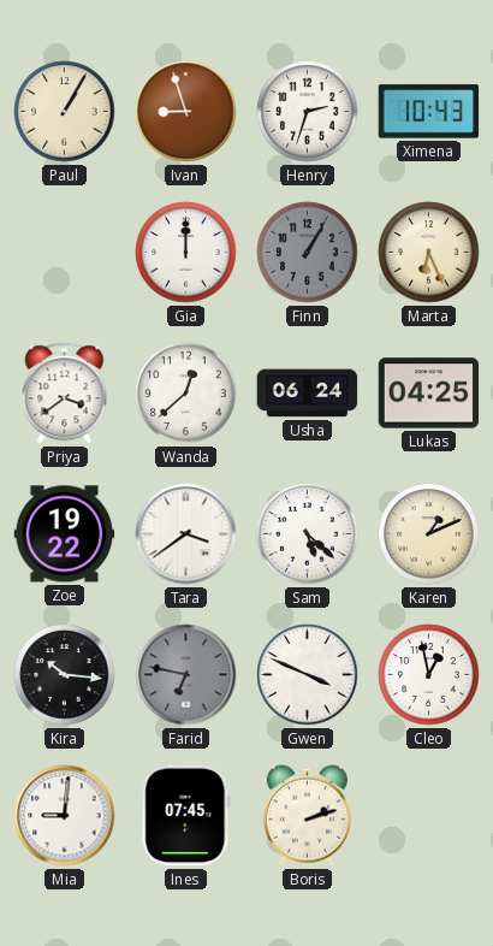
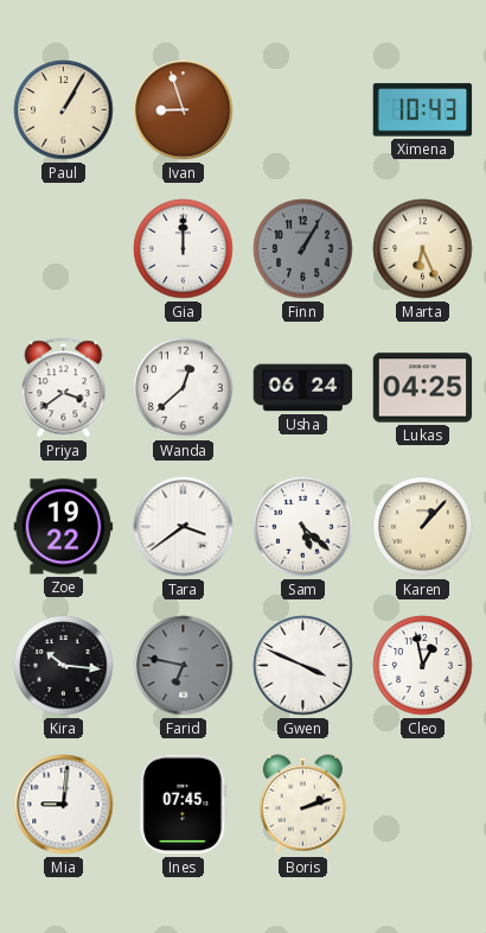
Henry: 2:33 -> none (308, 112)
Karen: 1:11 -> 1:07 (423, 527)
